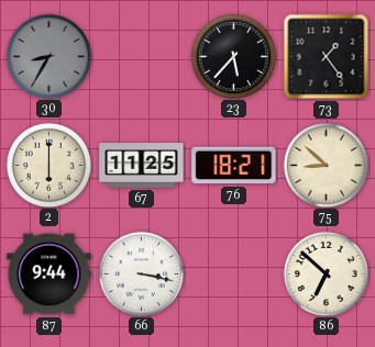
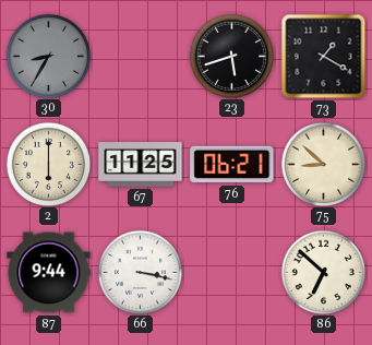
23: 5:37 -> 5:42 (231, 56)
73: 1:24 -> 1:20 (324, 57)
76: 18:21 -> 06:21 (232, 165)
